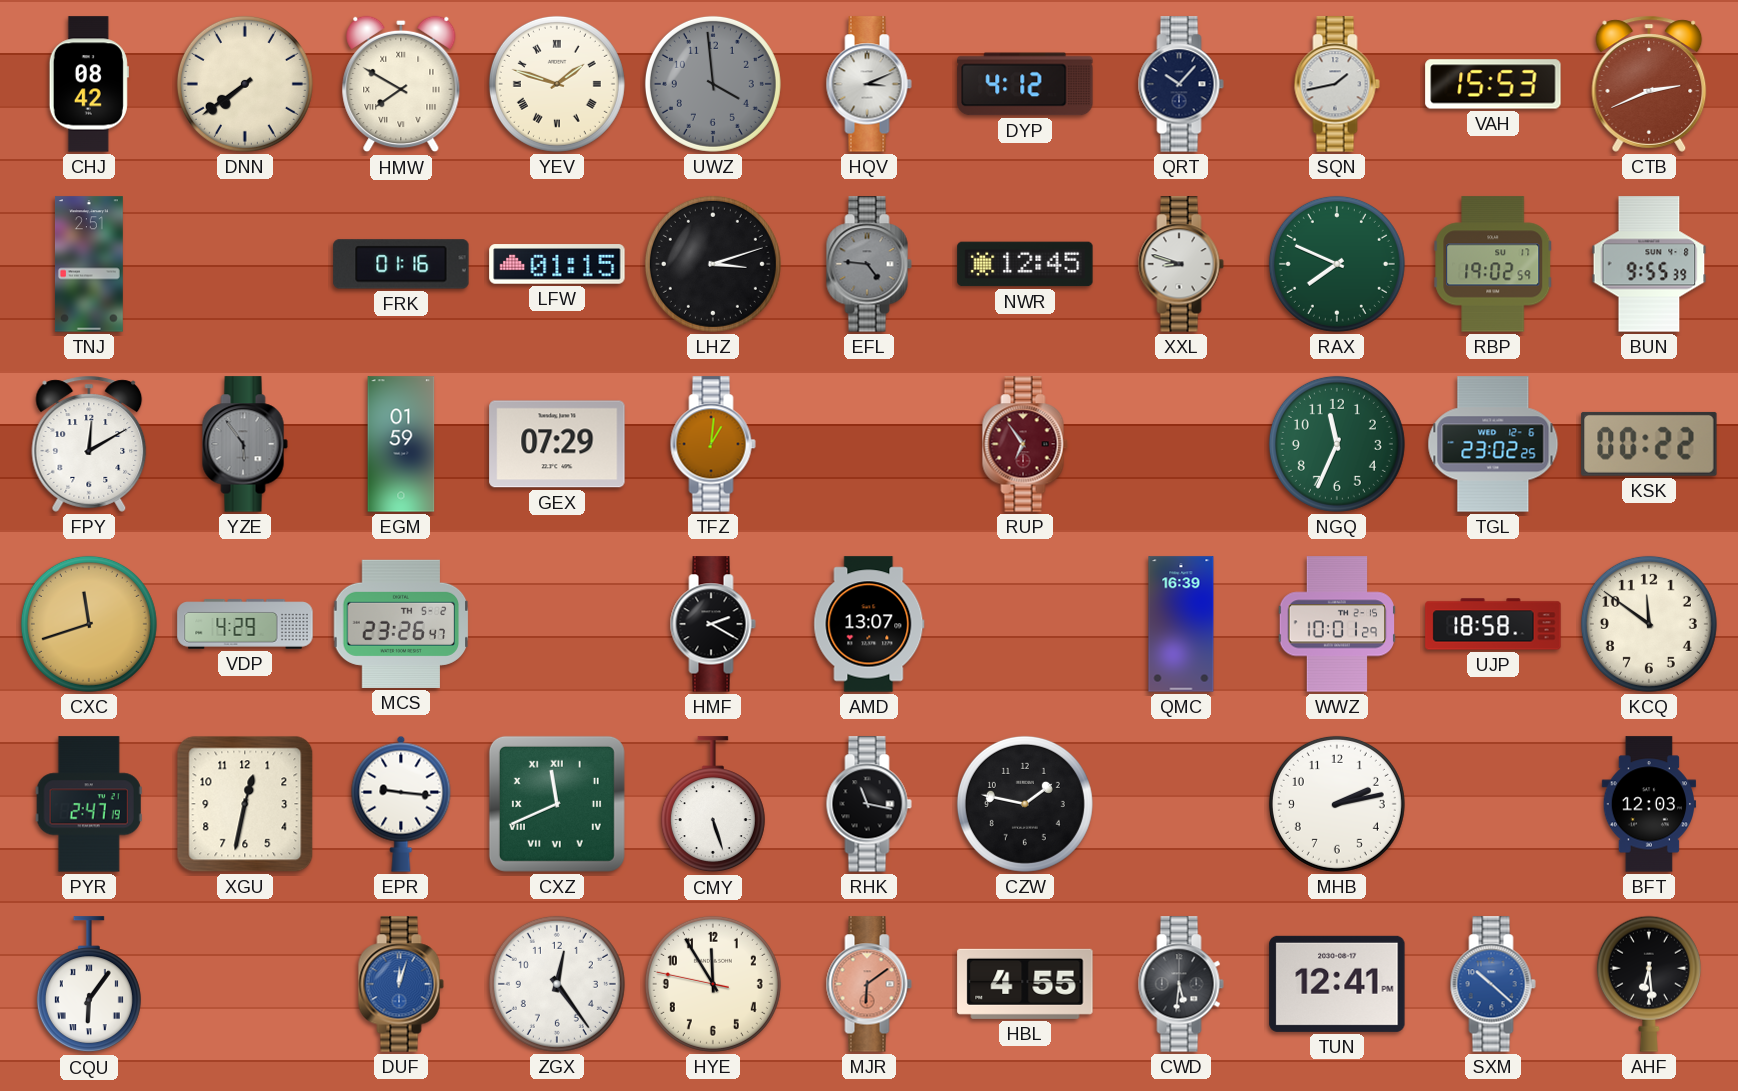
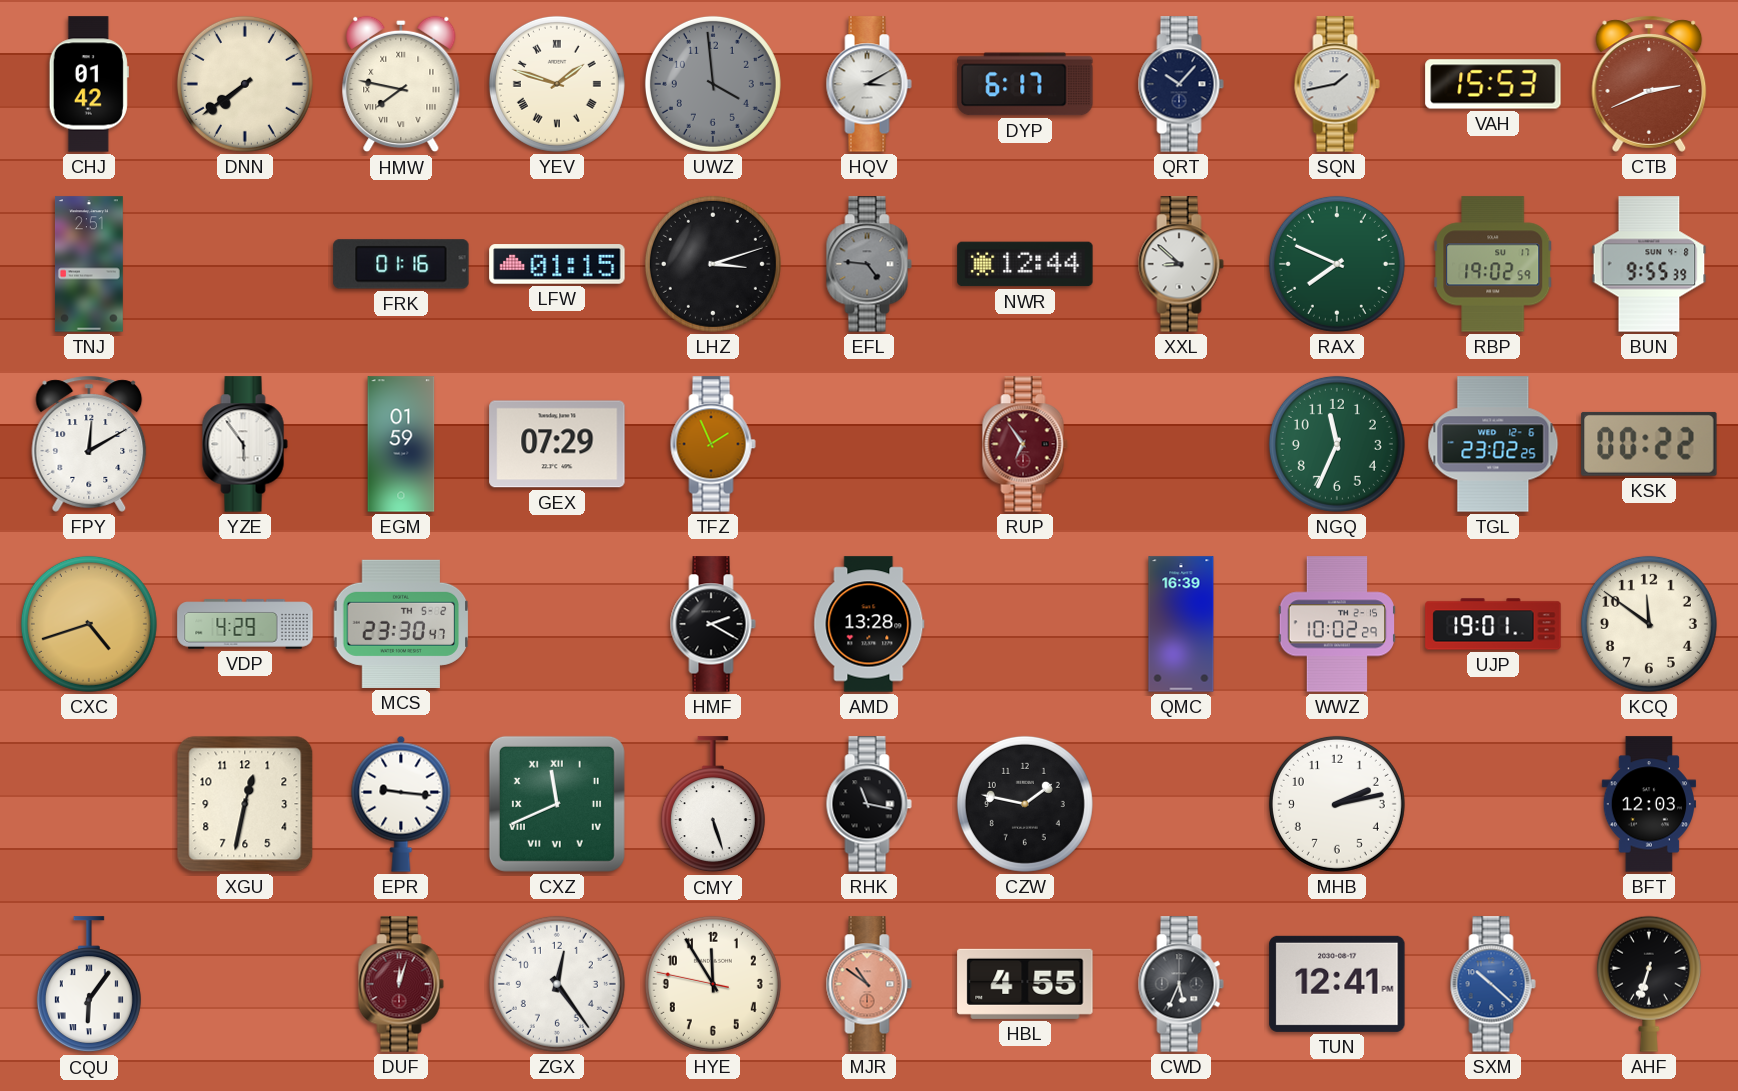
CHJ: 08:42 -> 01:42 (89, 84)
HMW: 7:50 -> 7:47 (401, 84)
HQV: 3:11 -> 3:10 (869, 84)
DYP: 4:12 -> 6:17 (1025, 84)
NWR: 12:45 -> 12:44 (1025, 264)
XXL: 8:48 -> 8:52 (1181, 264)
YZE dial: grey -> white (245, 444)
TFZ: 1:01 -> 1:56 (713, 444)
CXC: 11:42 -> 4:42 (89, 624)
MCS: 23:26 -> 23:30 (401, 624)
AMD: 13:07 -> 13:28 (869, 624)
WWZ: 10:01 -> 10:02 (1337, 624)
UJP: 18:58 -> 19:01 (1493, 624)
PYR: 2:47 -> none (89, 804)
DUF dial: blue -> burgundy (401, 984)
MJR: 6:09 -> 10:51 (869, 984)
CWD: 5:31 -> 5:34 (1181, 984)
AHF: 6:29 -> 6:33 (1649, 984)
